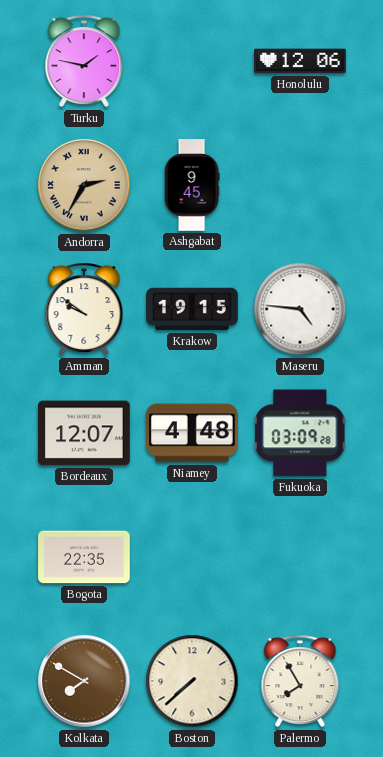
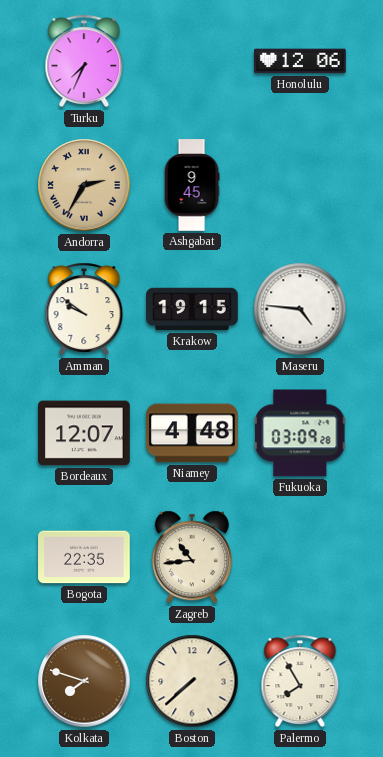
Turku: 1:47 -> 7:34 (84, 61)
Zagreb: none -> 10:44 (192, 557)
Kolkata: 7:50 -> 7:48 (84, 681)
